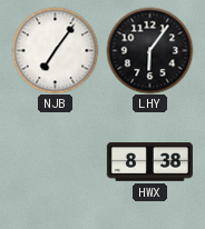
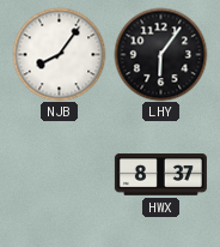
NJB: 7:06 -> 8:06 (59, 54)
HWX: 8:38 -> 8:37 (160, 175)
